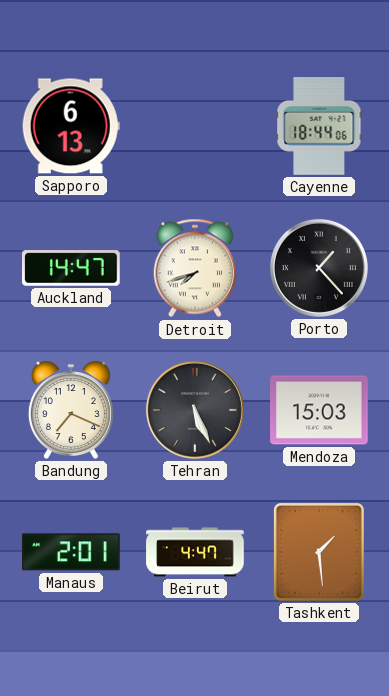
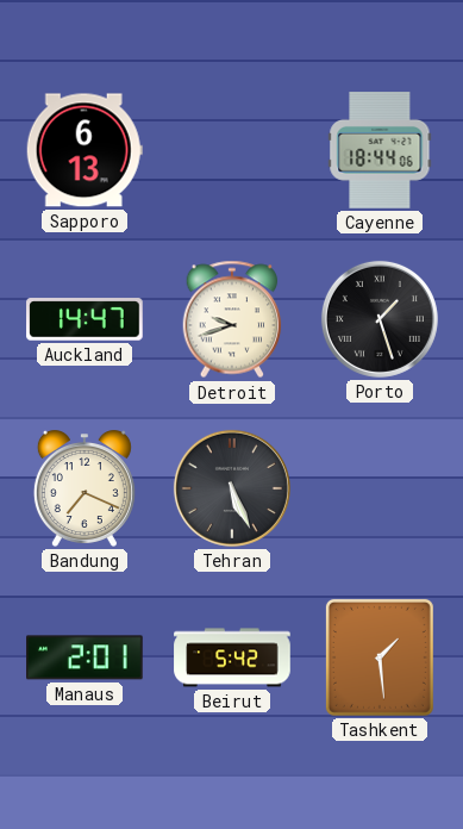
Detroit: 7:42 -> 9:42 (232, 319)
Porto: 1:23 -> 1:27 (380, 319)
Mendoza: 15:03 -> none (319, 410)
Beirut: 4:47 -> 5:42 (232, 657)
